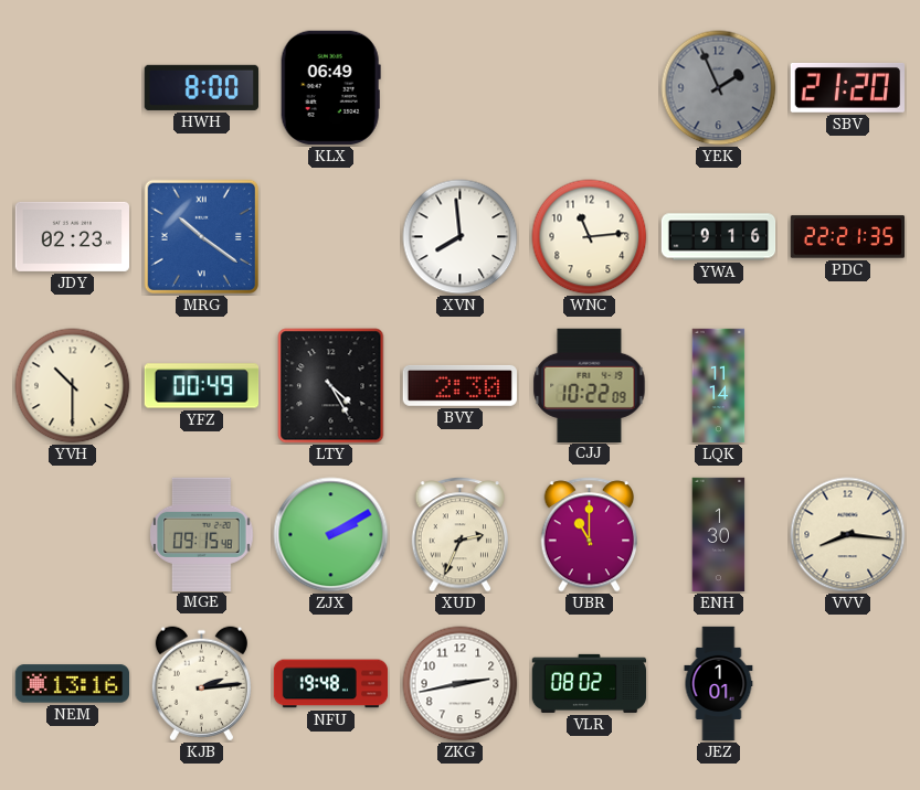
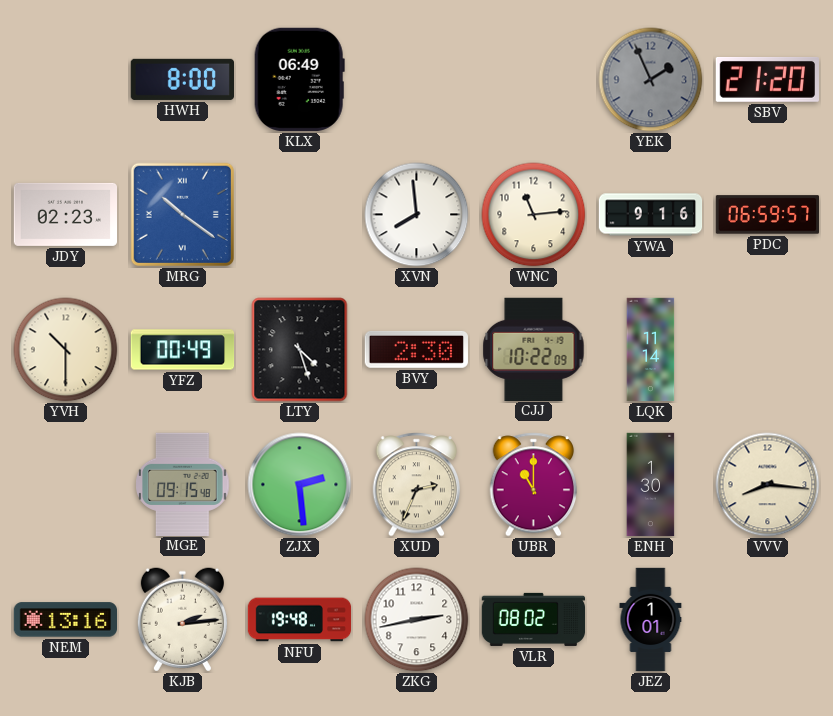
PDC: 22:21 -> 06:59 (768, 215)
LTY: 4:25 -> 4:27 (300, 350)
ZJX: 2:10 -> 2:29 (300, 485)
